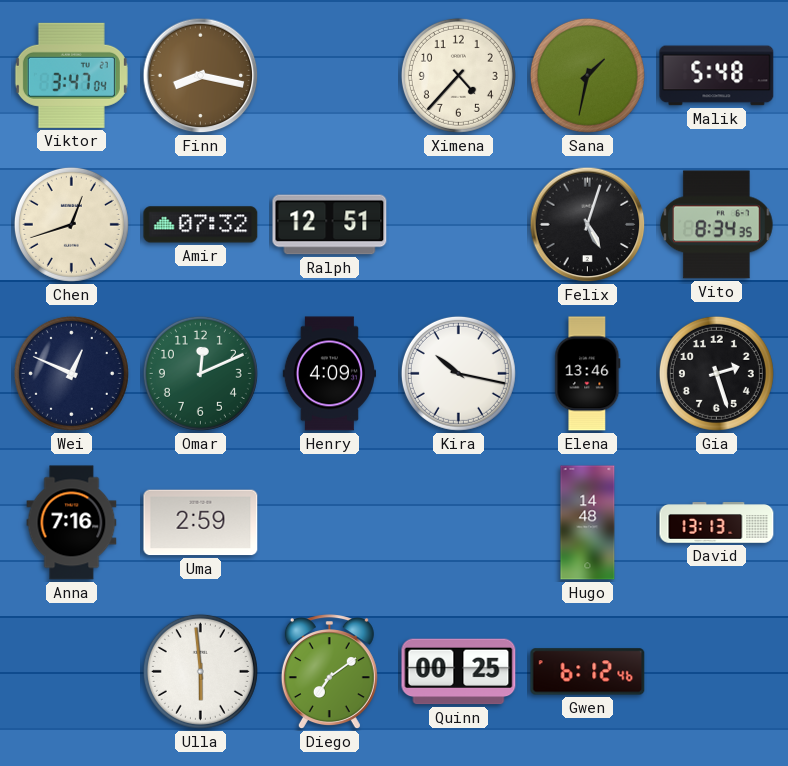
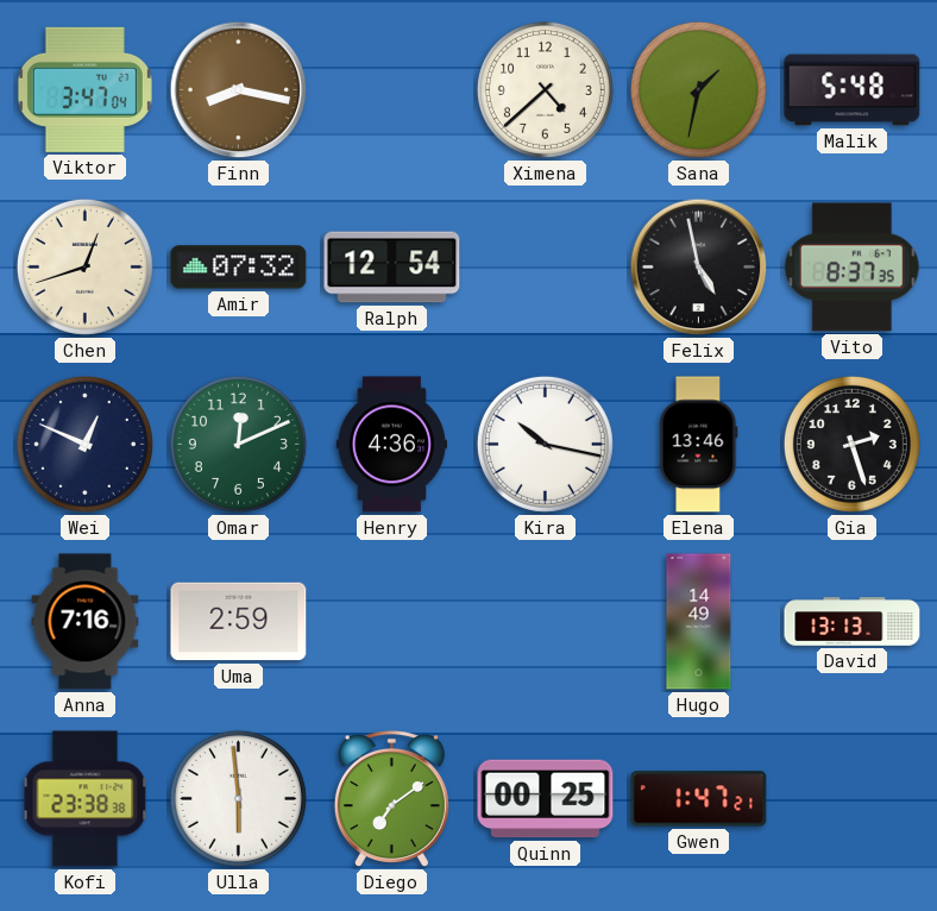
Ximena: 4:37 -> 4:38 (545, 89)
Ralph: 12:51 -> 12:54 (392, 268)
Felix: 5:03 -> 4:58 (699, 268)
Vito: 8:34 -> 8:37 (853, 268)
Henry: 4:09 -> 4:36 (391, 445)
Hugo: 14:48 -> 14:49 (699, 622)
Kofi: none -> 23:38 (86, 799)
Gwen: 6:12 -> 1:47 (699, 799)
